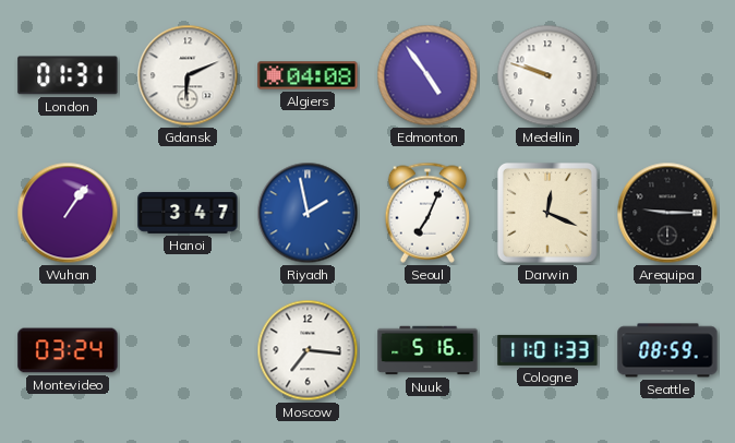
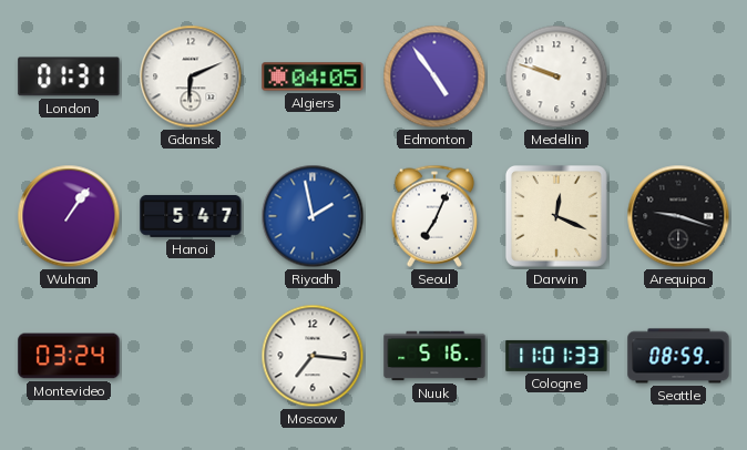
Algiers: 04:08 -> 04:05 (313, 76)
Hanoi: 3:47 -> 5:47 (191, 216)
Arequipa: 9:15 -> 9:18 (678, 216)
